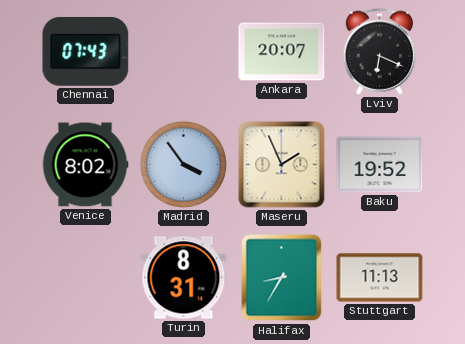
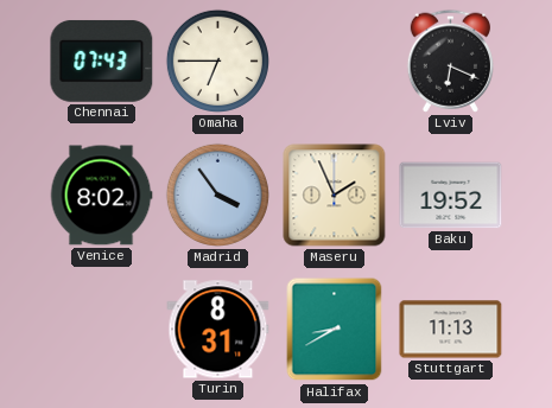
Omaha: none -> 6:45 (217, 60)
Ankara: 20:07 -> none (282, 52)
Halifax: 8:35 -> 8:40 (335, 330)
